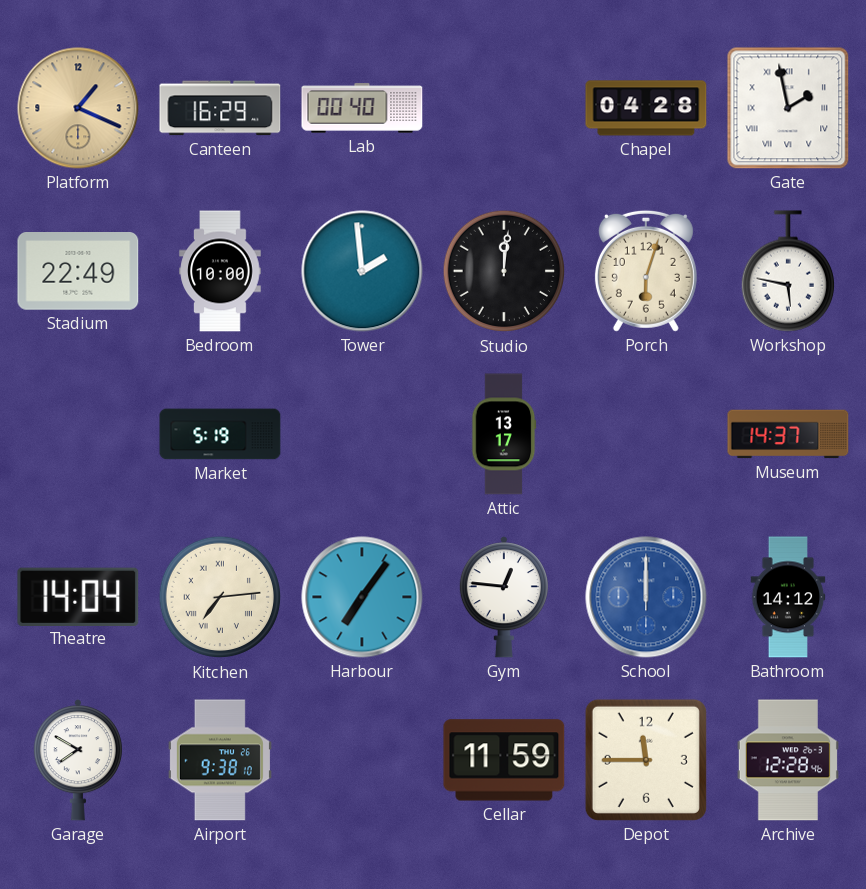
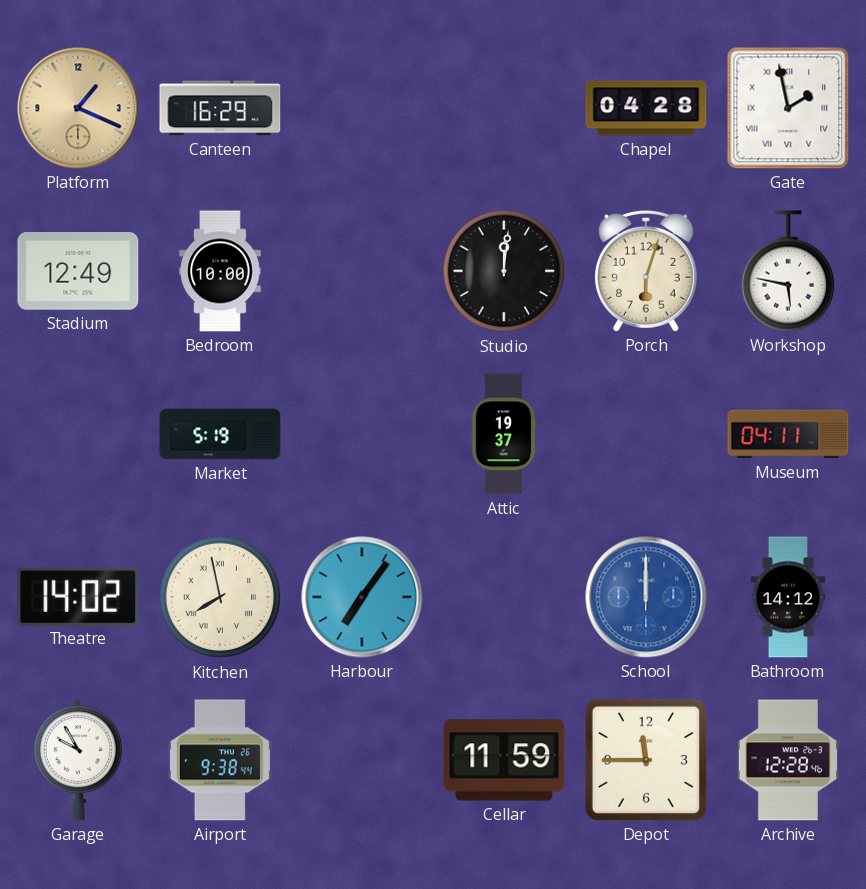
Lab: 00:40 -> none (362, 108)
Stadium: 22:49 -> 12:49 (78, 272)
Tower: 1:59 -> none (362, 271)
Attic: 13:17 -> 19:37 (504, 434)
Museum: 14:37 -> 04:11 (788, 434)
Theatre: 14:04 -> 14:02 (78, 596)
Kitchen: 7:14 -> 7:58 (220, 597)
Gym: 12:46 -> none (504, 597)
Garage: 7:50 -> 9:55 (78, 760)
Airport: 9:38:10 -> 9:38:44 (220, 760)
